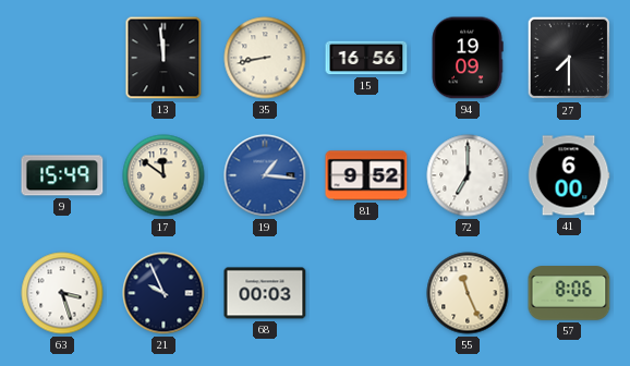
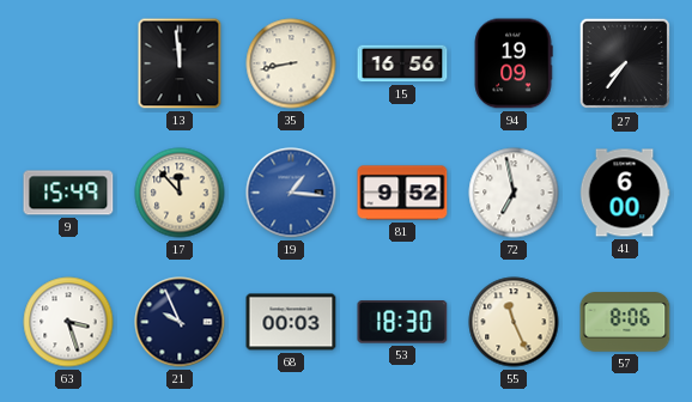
27: 7:30 -> 7:36 (625, 63)
17: 11:51 -> 11:53 (180, 193)
72: 7:00 -> 6:58 (514, 193)
53: none -> 18:30 (402, 322)
